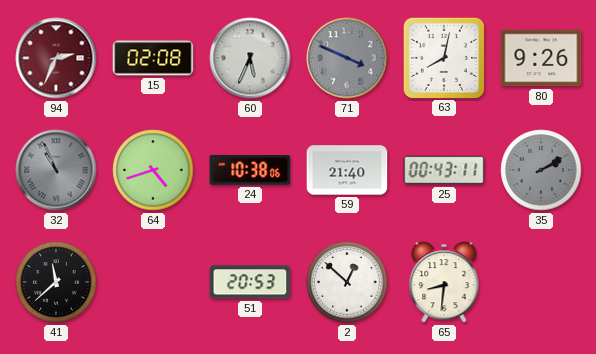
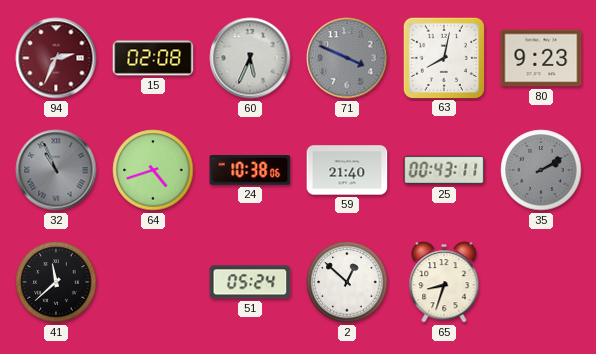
80: 9:26 -> 9:23 (541, 58)
51: 20:53 -> 05:24 (250, 282)
65: 8:31 -> 8:33 (444, 282)
